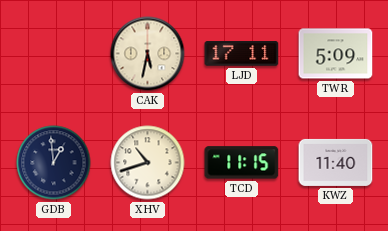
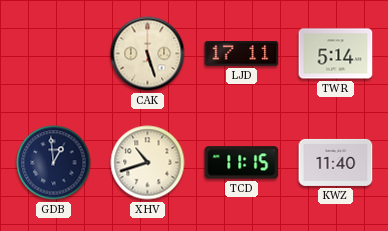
CAK: 5:32 -> 5:27 (148, 54)
TWR: 5:09 -> 5:14 (336, 54)
